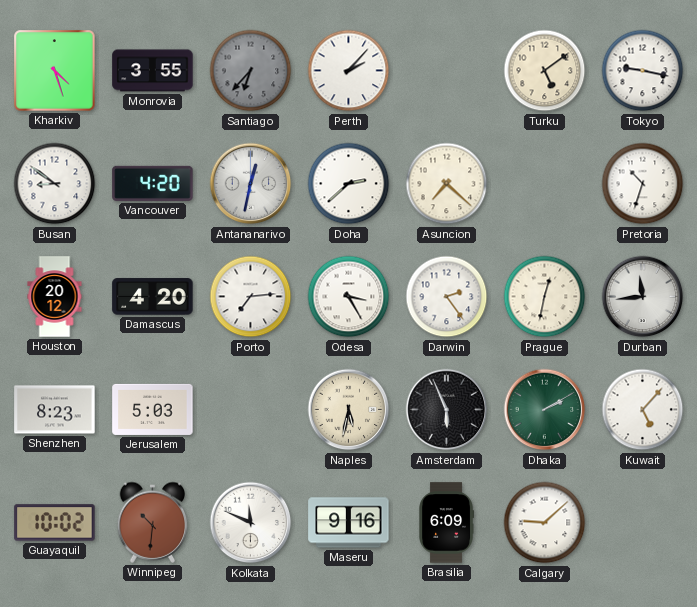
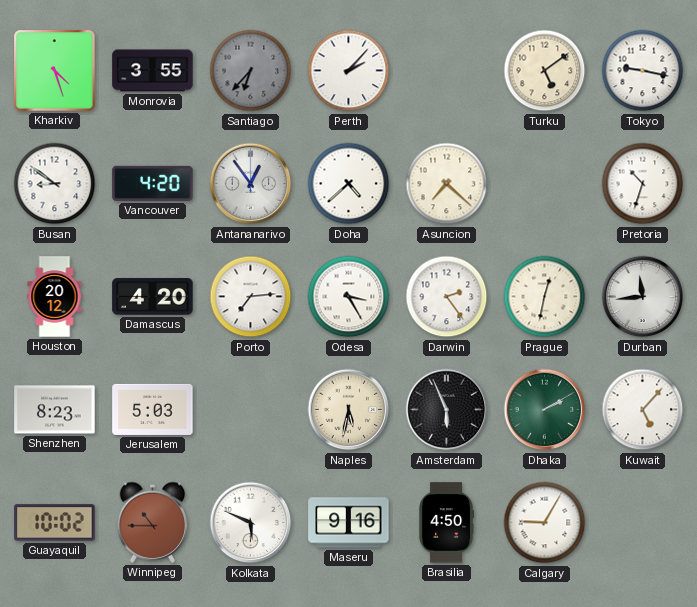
Antananarivo: 12:32 -> 12:54 (251, 184)
Doha: 2:38 -> 4:38 (349, 184)
Winnipeg: 10:31 -> 10:45 (153, 522)
Kolkata: 11:49 -> 5:49 (251, 523)
Brasilia: 6:09 -> 4:50 (446, 523)
Calgary: 9:08 -> 9:05 (545, 523)
